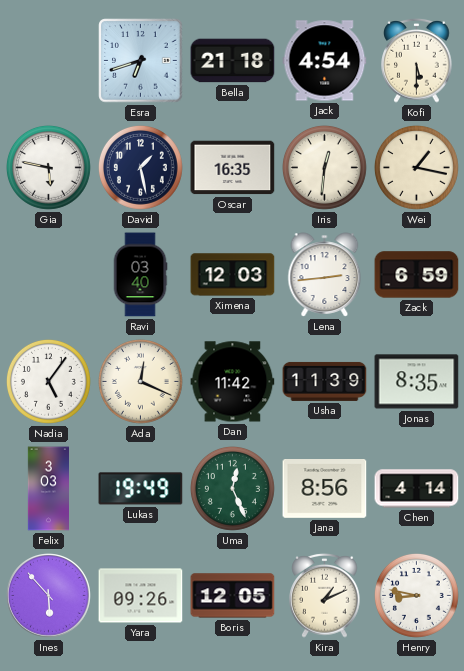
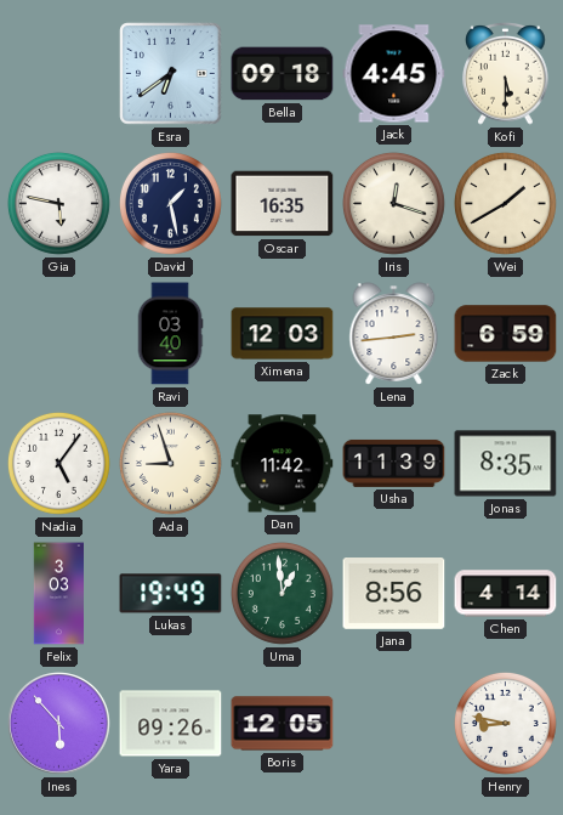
Esra: 6:42 -> 6:39 (171, 74)
Bella: 21:18 -> 09:18 (283, 74)
Jack: 4:54 -> 4:45 (394, 74)
Iris: 12:31 -> 12:18 (393, 203)
Wei: 1:17 -> 1:40 (505, 203)
Ada: 12:19 -> 8:57 (170, 463)
Uma: 12:26 -> 12:59 (281, 593)
Kira: 1:11 -> none (325, 595)
